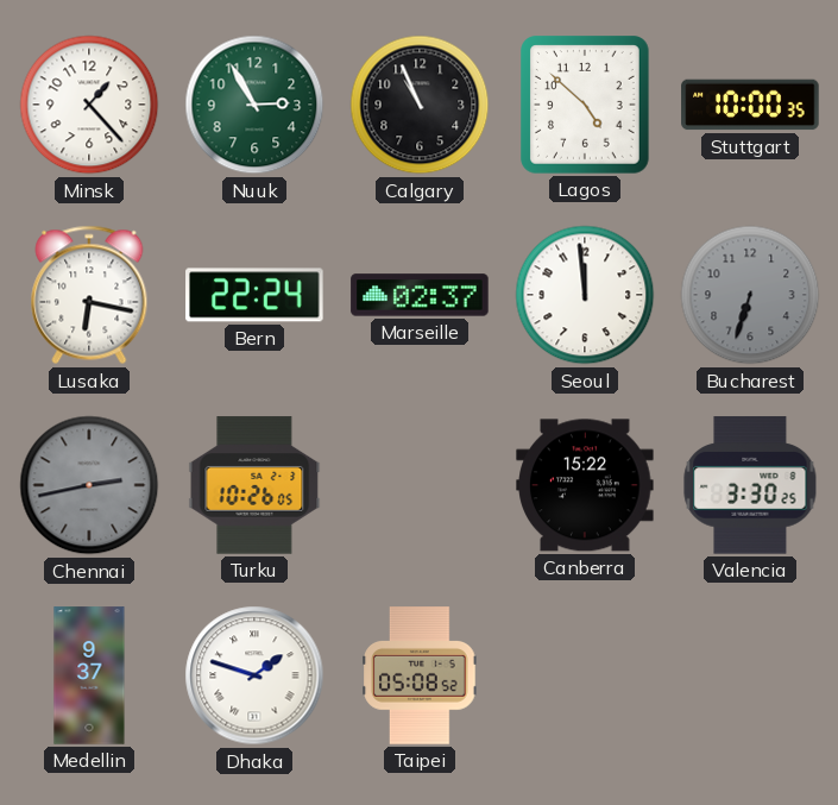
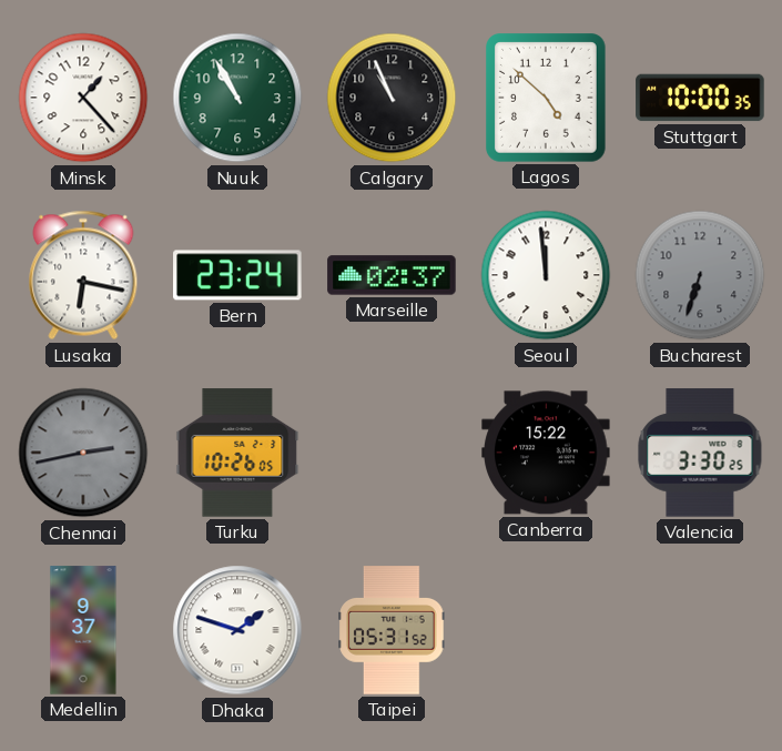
Nuuk: 2:55 -> 10:55 (237, 98)
Bern: 22:24 -> 23:24 (237, 275)
Taipei: 05:08 -> 05:31 (392, 630)
